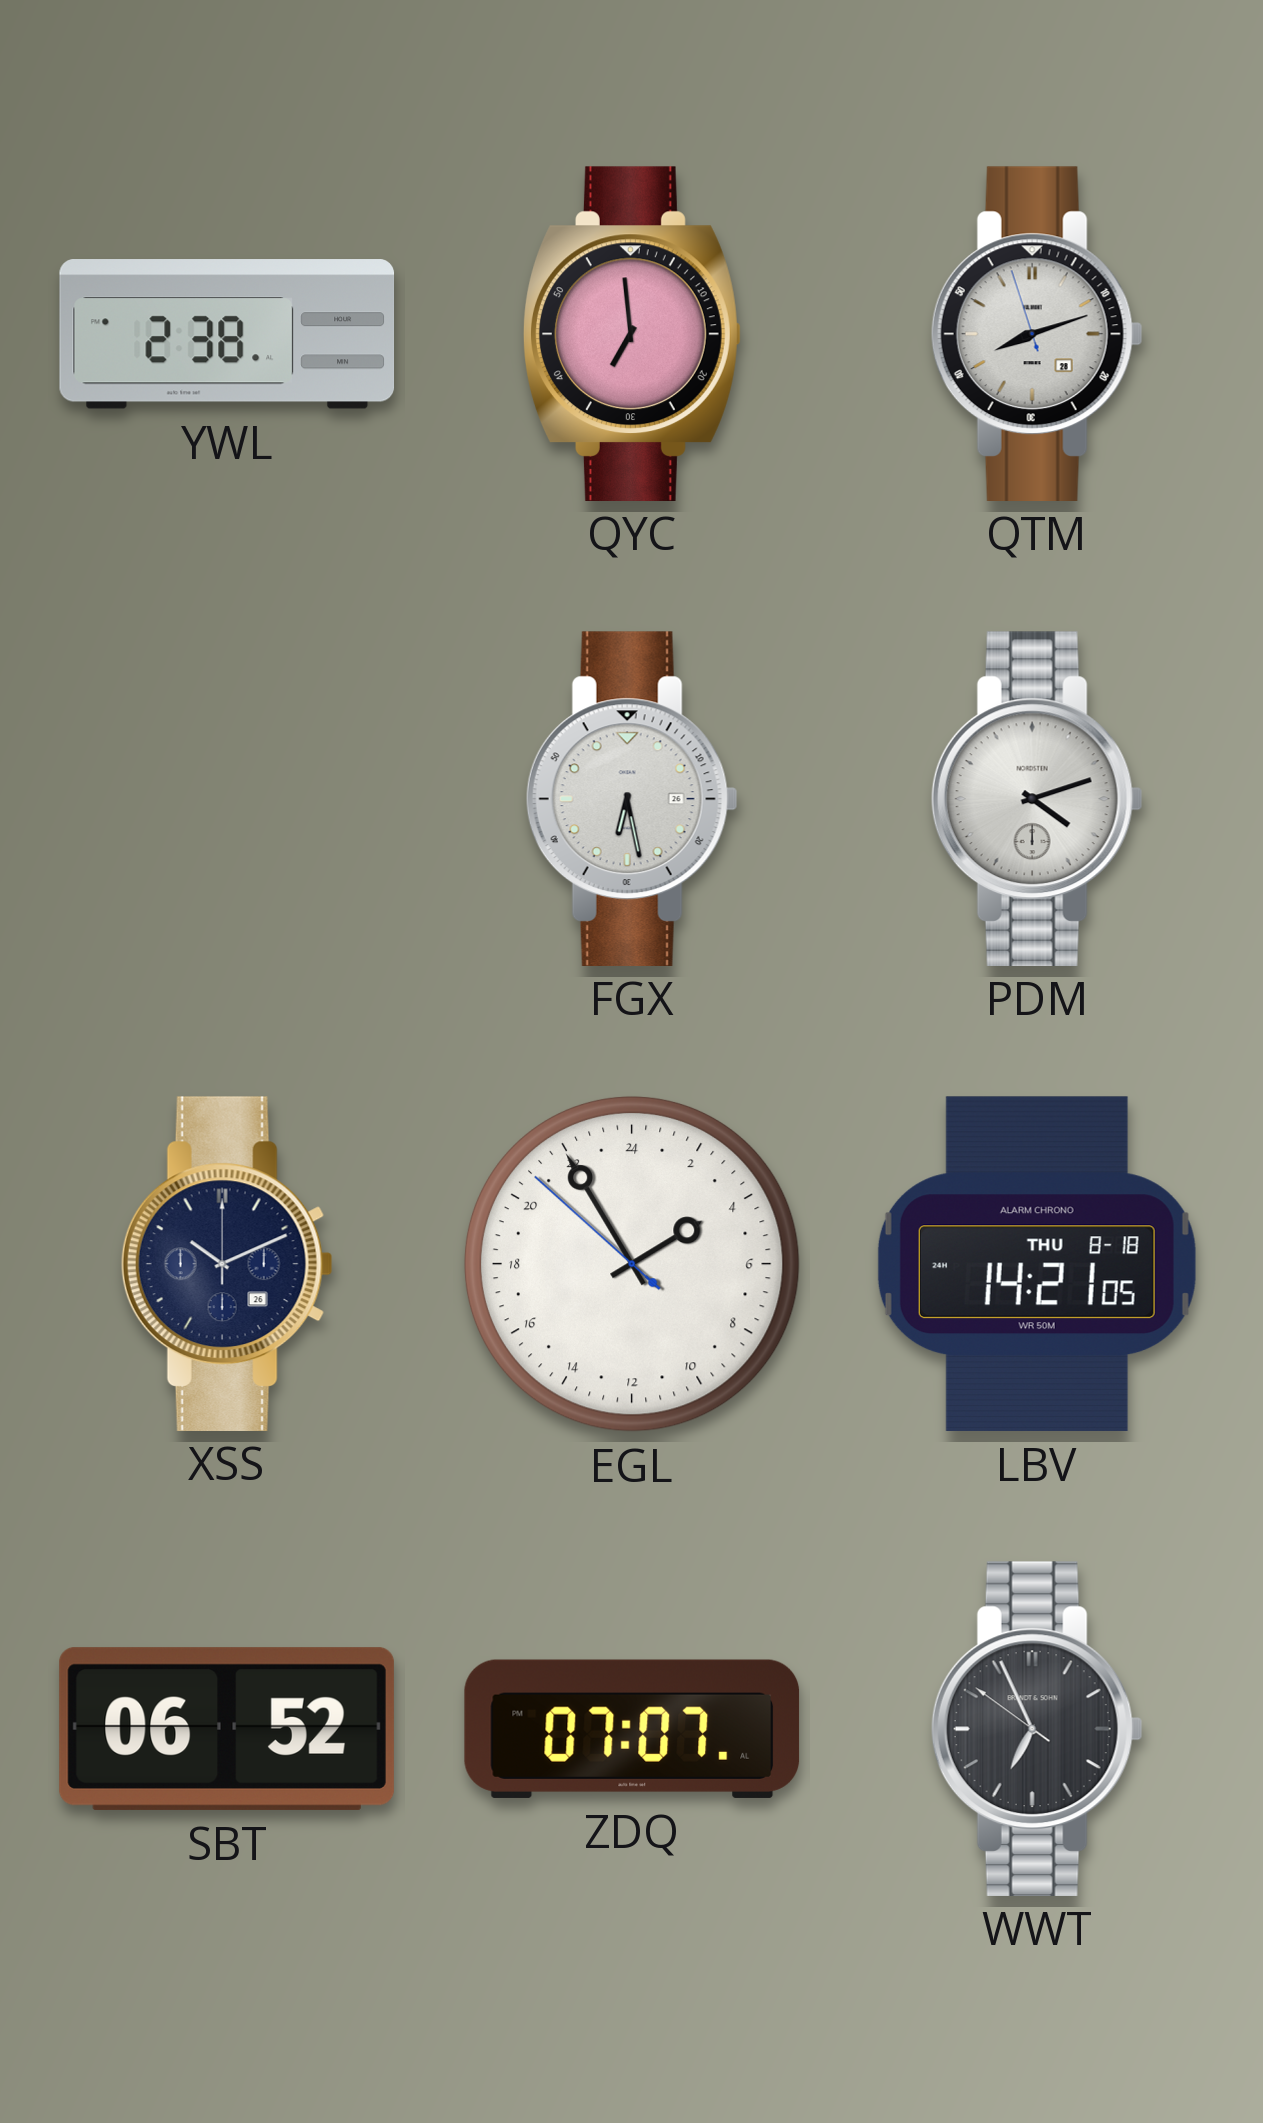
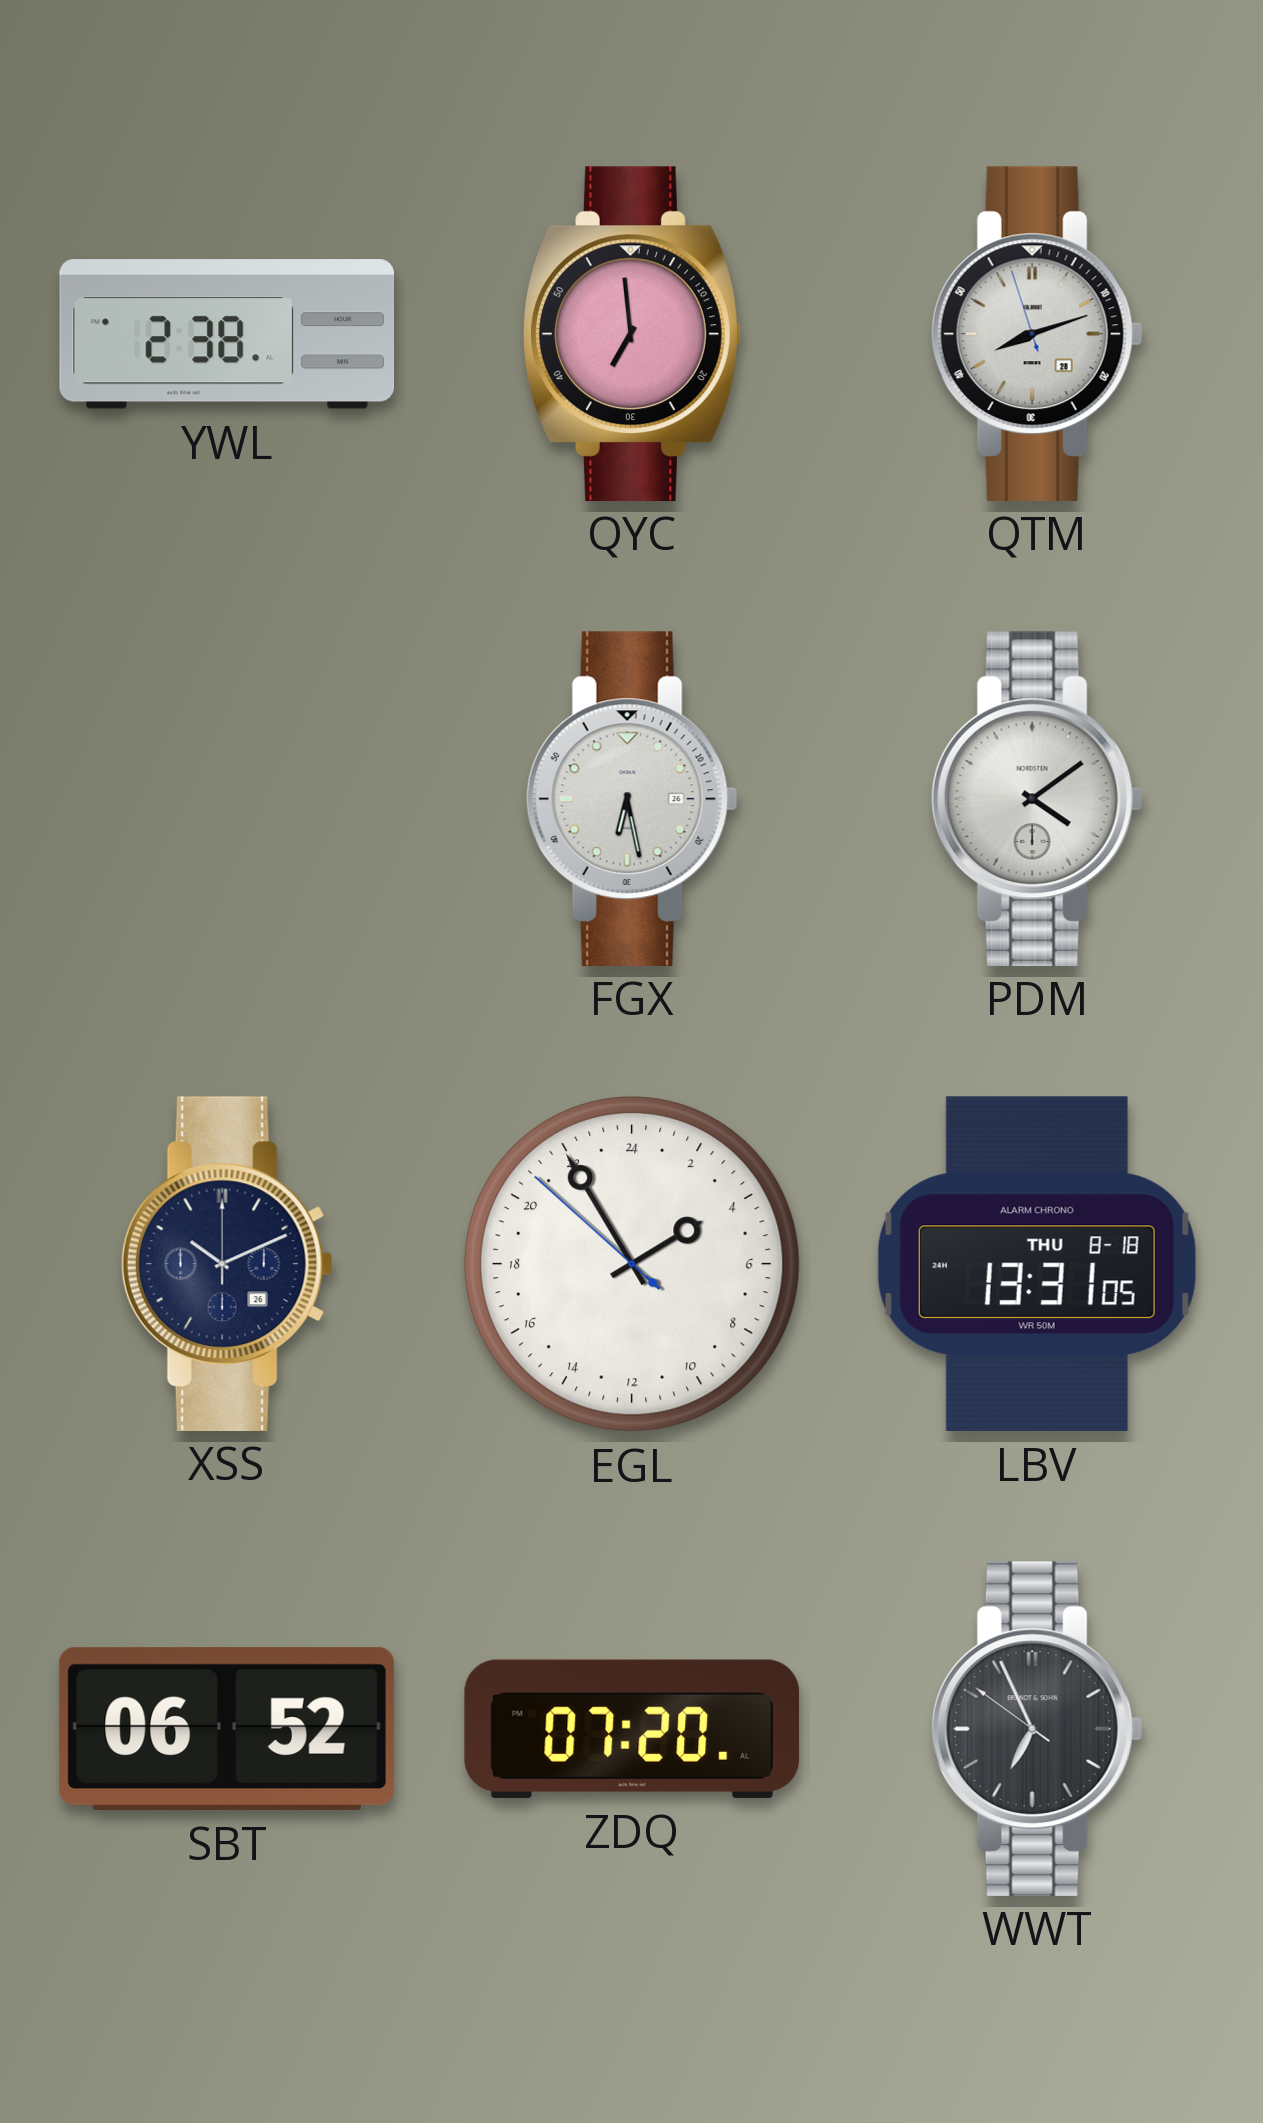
PDM: 4:12 -> 4:09 (1037, 798)
LBV: 14:21 -> 13:31 (1037, 1264)
ZDQ: 07:07 -> 07:20 (632, 1729)
